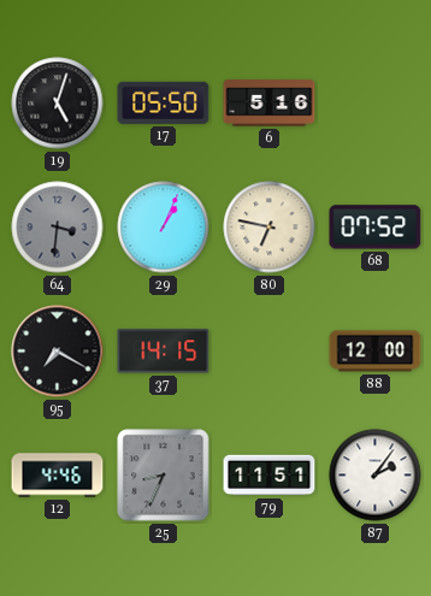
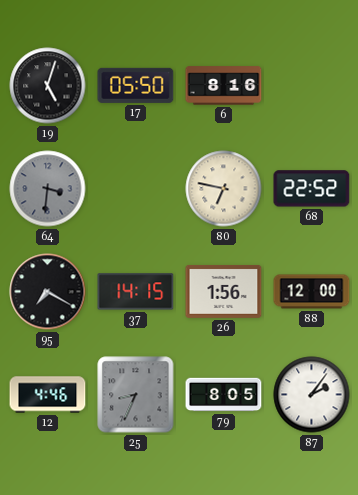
6: 5:16 -> 8:16 (224, 86)
29: 1:04 -> none (164, 228)
68: 07:52 -> 22:52 (312, 189)
26: none -> 1:56 (224, 292)
79: 11:51 -> 8:05 (224, 395)
